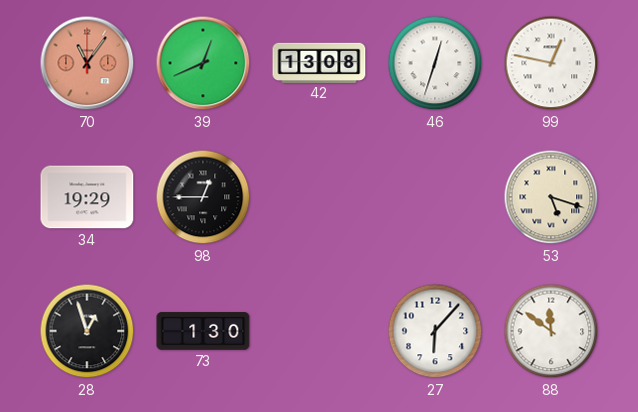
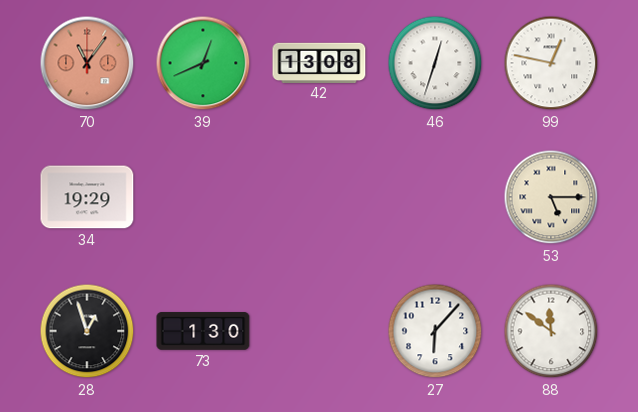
98: 12:45 -> none (203, 197)
53: 5:18 -> 5:15 (551, 197)
